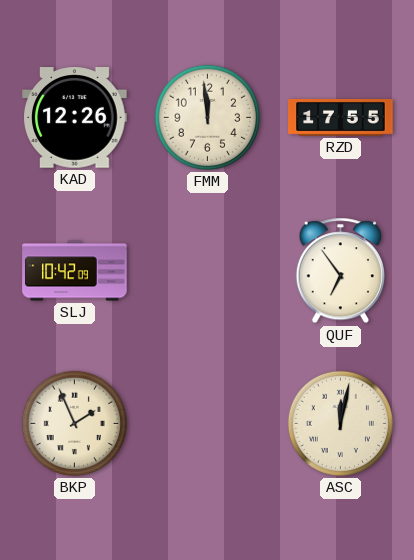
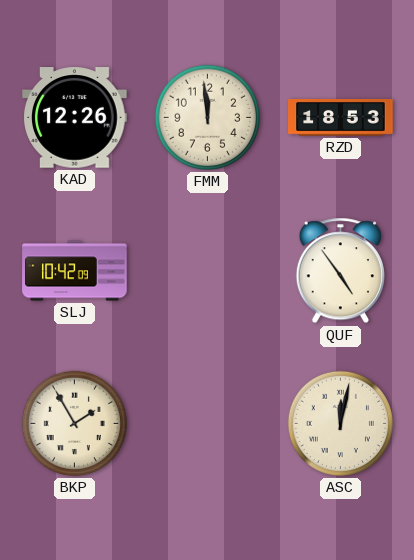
RZD: 17:55 -> 18:53 (341, 118)
QUF: 6:54 -> 4:54 (340, 271)
BKP: 1:56 -> 1:55 (74, 423)
